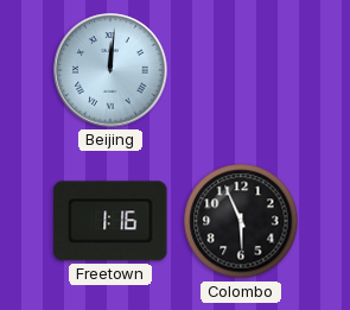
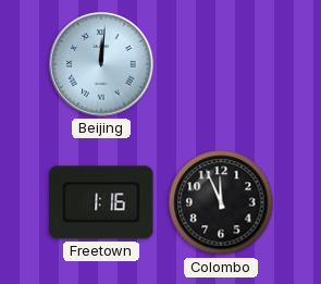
Colombo: 5:56 -> 11:56 (221, 202)
